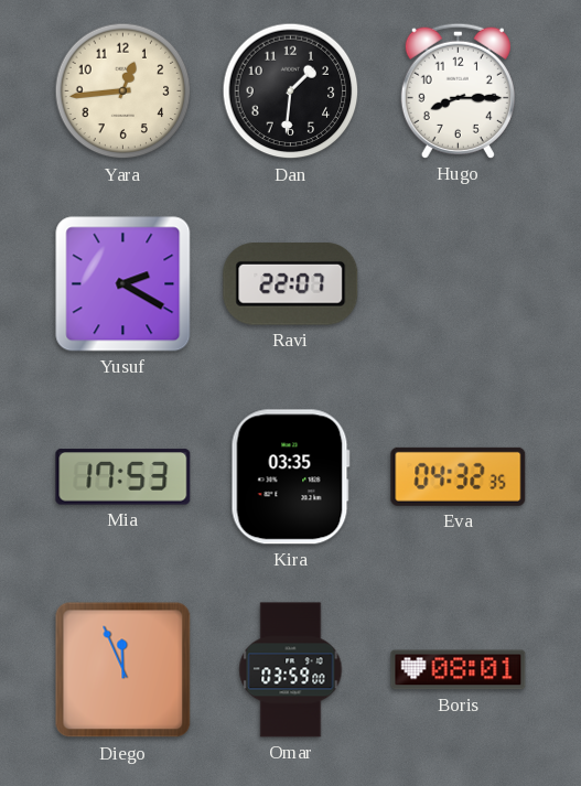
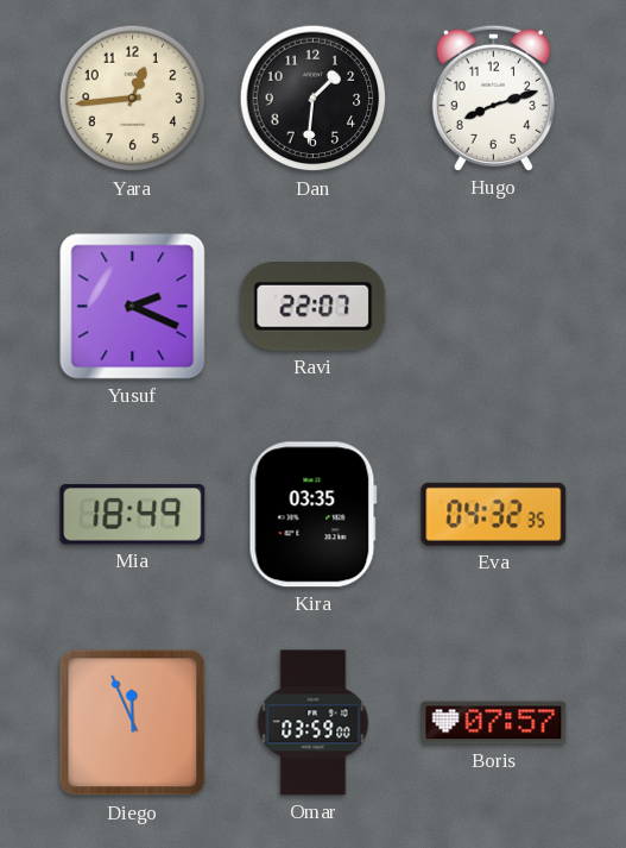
Hugo: 8:15 -> 8:12 (493, 98)
Yusuf: 2:20 -> 2:19 (133, 307)
Mia: 17:53 -> 18:49 (133, 515)
Boris: 08:01 -> 07:57 (494, 723)
